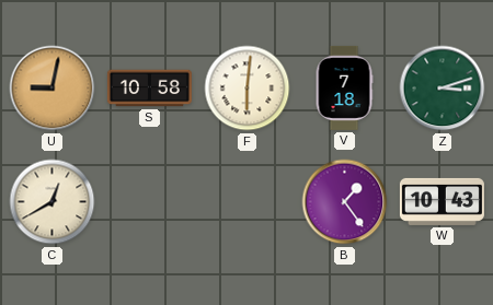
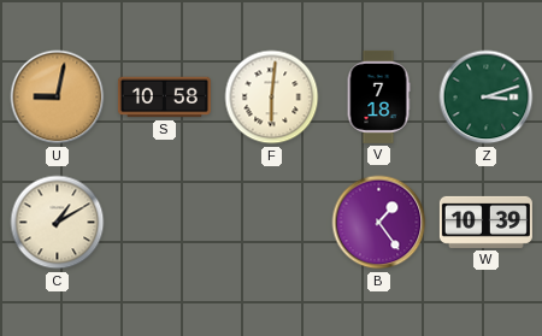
C: 12:40 -> 1:10 (58, 223)
W: 10:43 -> 10:39 (485, 222)
